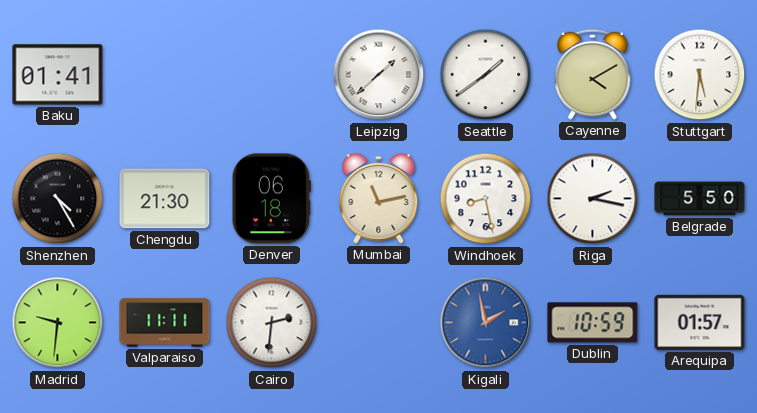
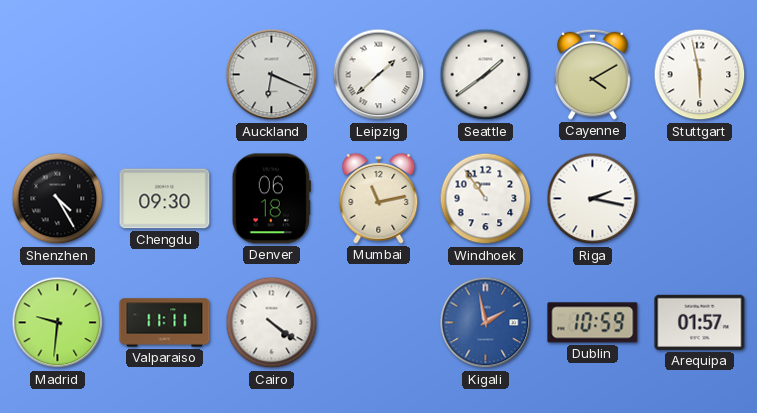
Baku: 01:41 -> none (58, 75)
Auckland: none -> 6:19 (272, 75)
Stuttgart: 5:31 -> 5:58 (700, 75)
Chengdu: 21:30 -> 09:30 (165, 199)
Windhoek: 8:28 -> 10:54 (486, 199)
Belgrade: 5:50 -> none (700, 199)
Cairo: 2:31 -> 4:21 (272, 323)
